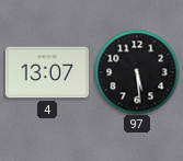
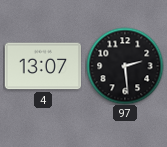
97: 5:29 -> 2:29 (125, 66)
